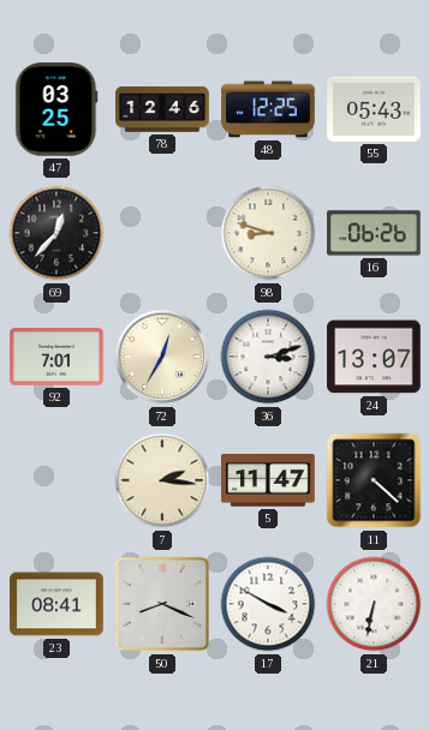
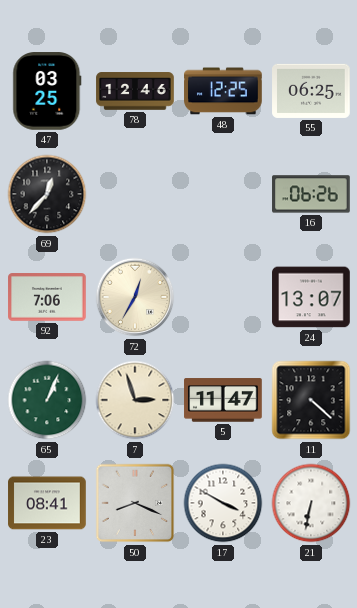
55: 05:43 -> 06:25 (311, 91)
98: 8:48 -> none (268, 233)
92: 7:01 -> 7:06 (47, 297)
36: 3:12 -> none (268, 357)
65: none -> 1:04 (47, 400)
7: 2:16 -> 2:57 (135, 400)
